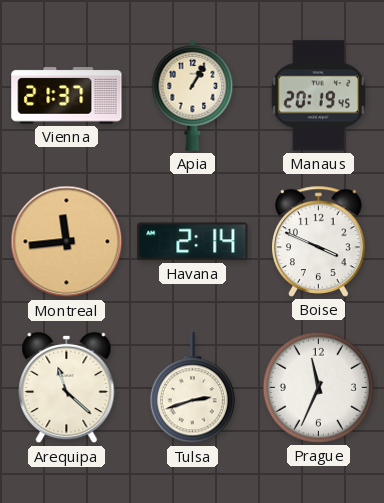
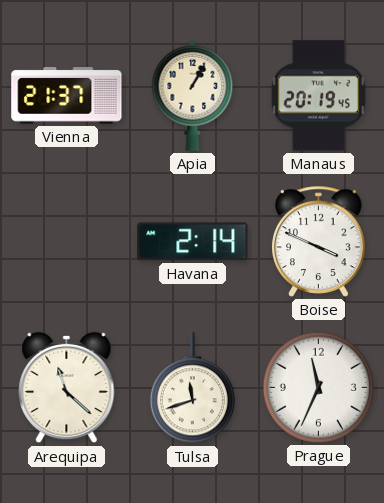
Montreal: 11:44 -> none (67, 242)
Tulsa: 2:42 -> 11:42 (192, 388)
